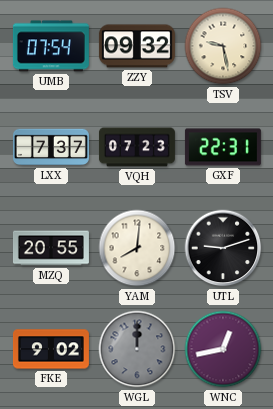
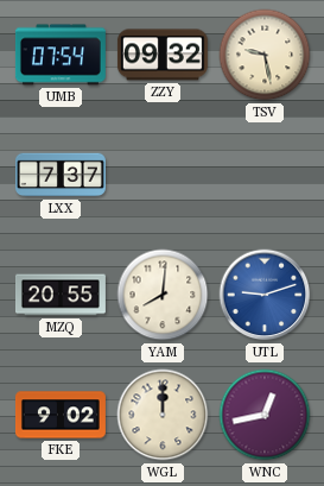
VQH: 07:23 -> none (137, 147)
GXF: 22:31 -> none (223, 147)
UTL dial: black -> blue (265, 295)
WGL dial: grey -> cream (163, 415)
